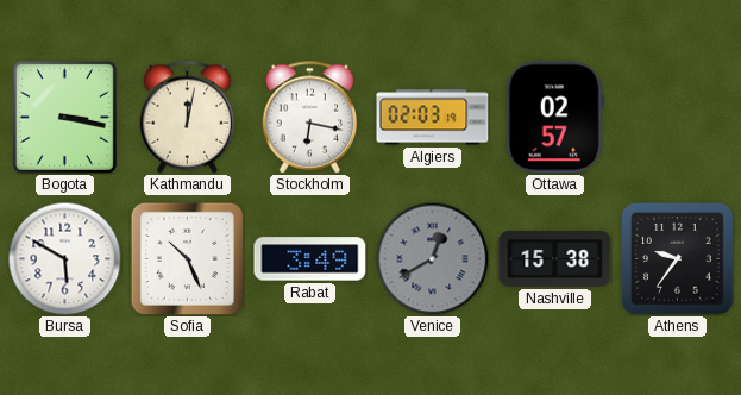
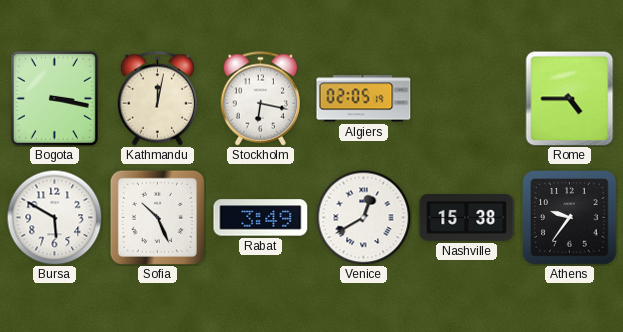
Algiers: 02:03 -> 02:05 (364, 99)
Ottawa: 02:57 -> none (554, 118)
Rome: none -> 4:45 (570, 98)
Venice dial: grey -> white (363, 217)
